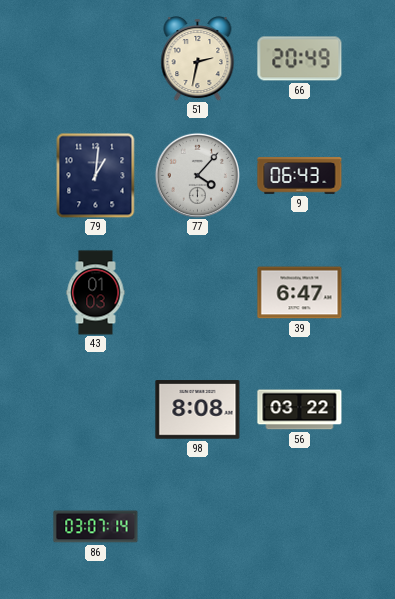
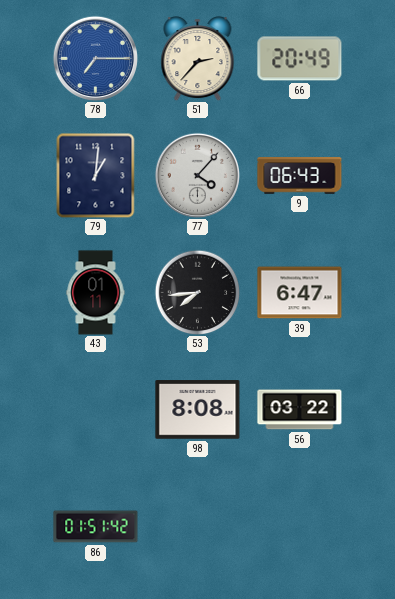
78: none -> 7:15 (95, 58)
51: 2:32 -> 2:37 (198, 59)
43: 01:03 -> 01:11 (96, 293)
53: none -> 7:44 (197, 292)
86: 03:07 -> 01:51 (96, 527)
